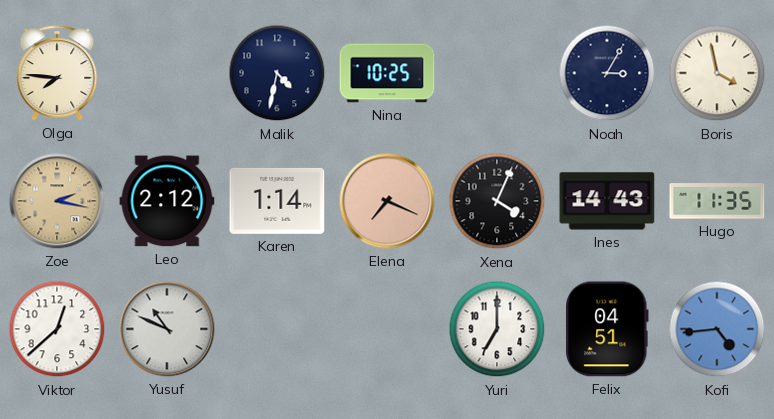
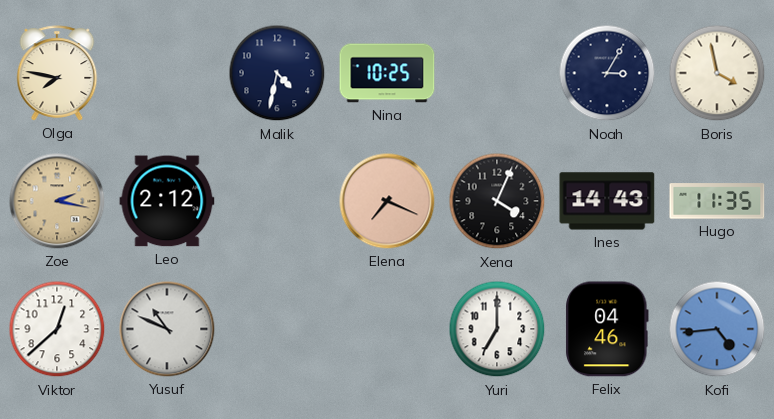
Olga: 7:46 -> 7:47 (57, 73)
Karen: 1:14 -> none (277, 201)
Felix: 04:51 -> 04:46 (608, 329)
